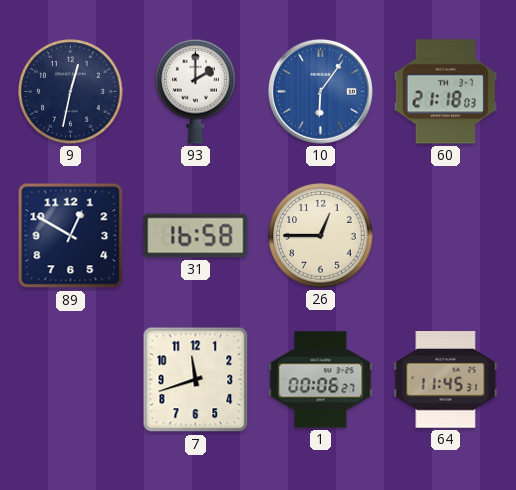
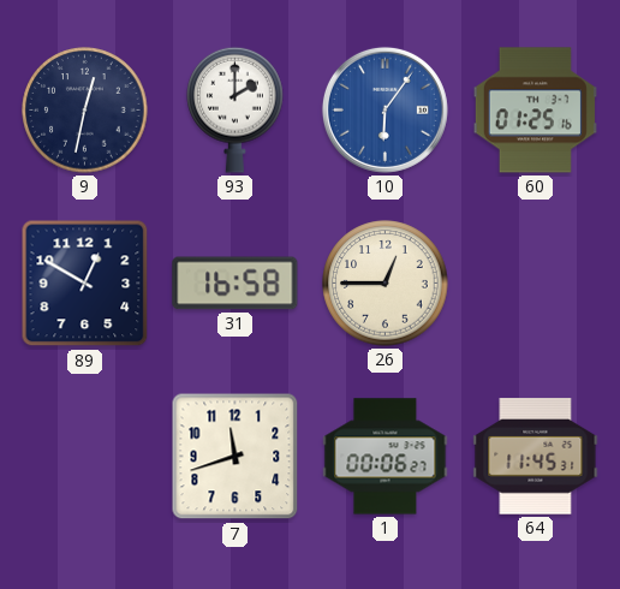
60: 21:18 -> 01:25 (535, 111)
